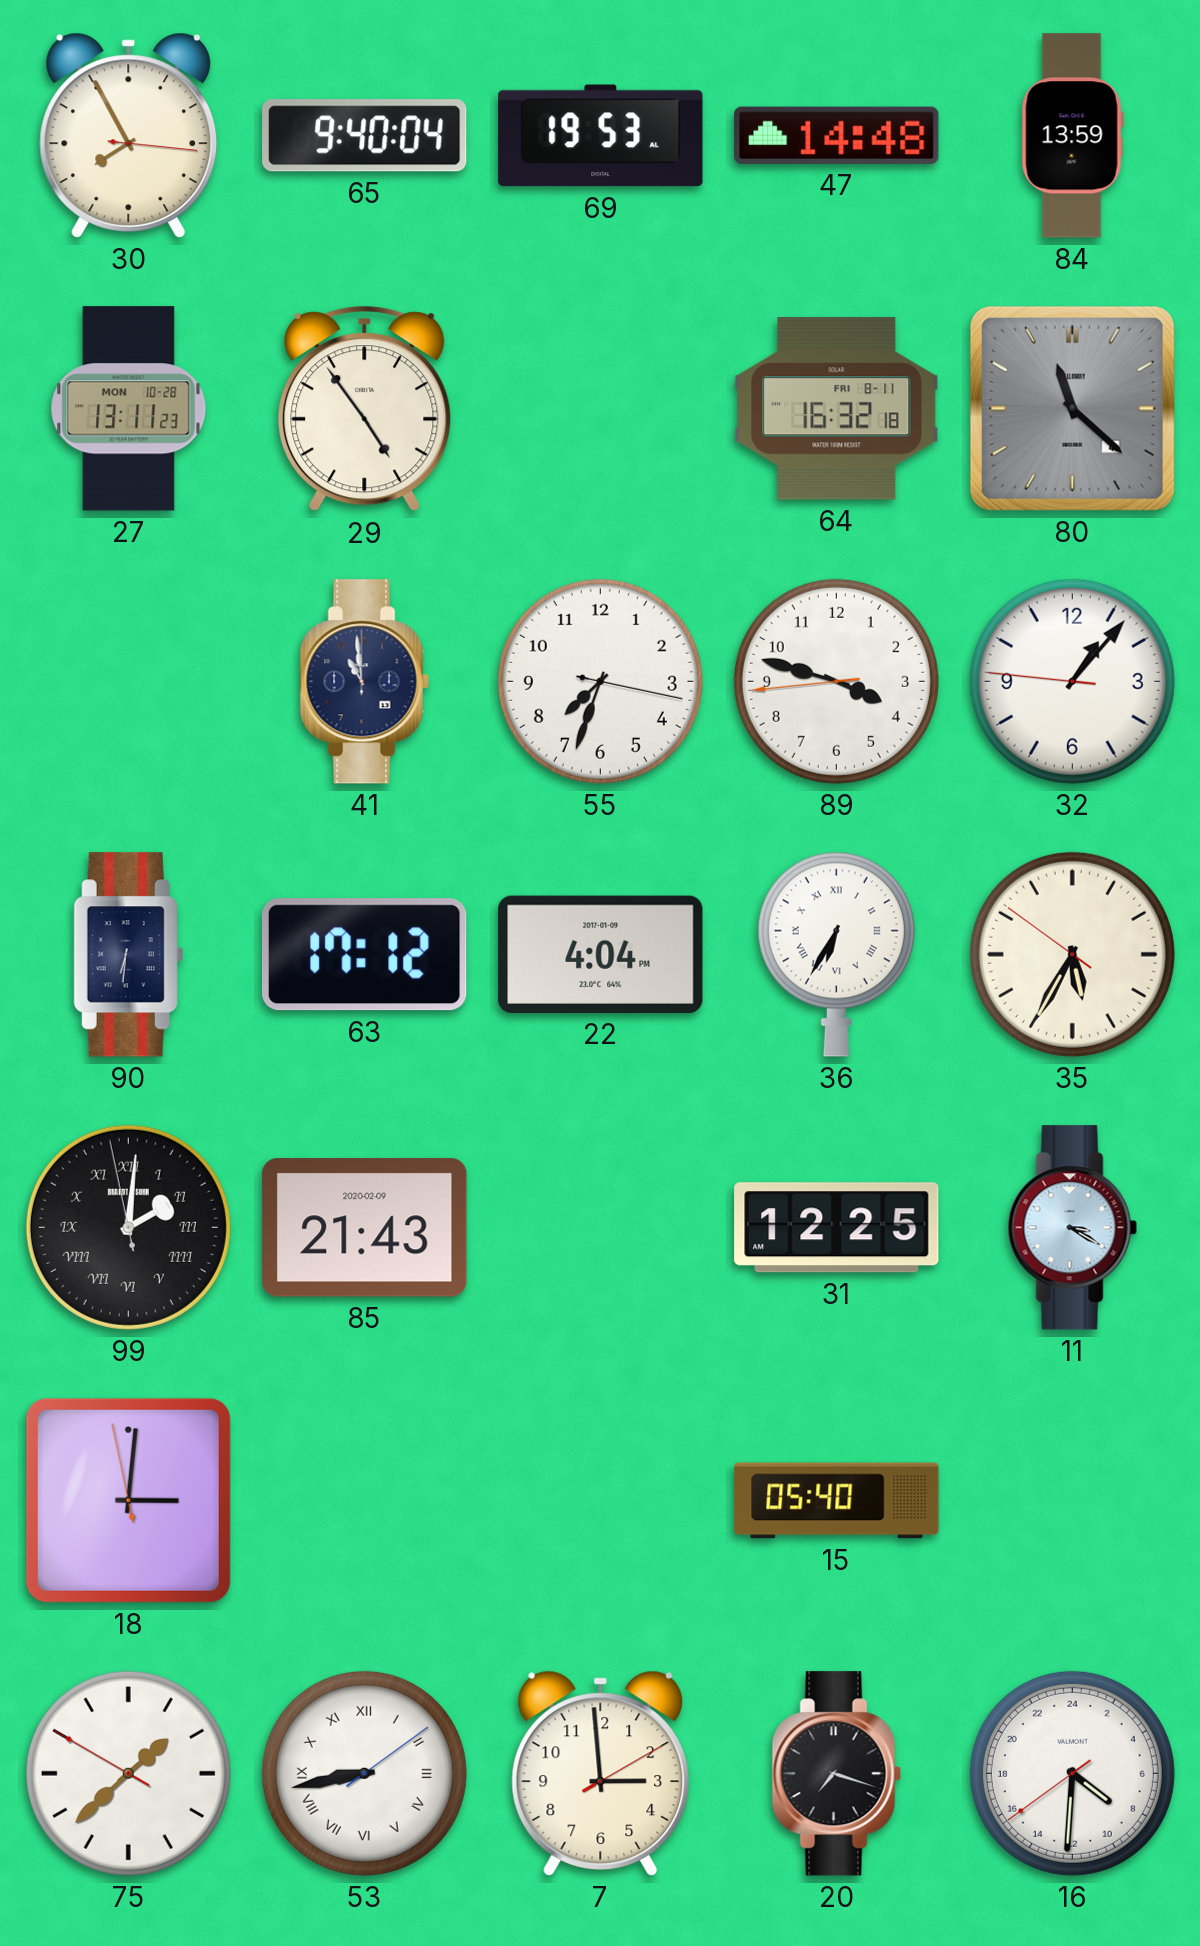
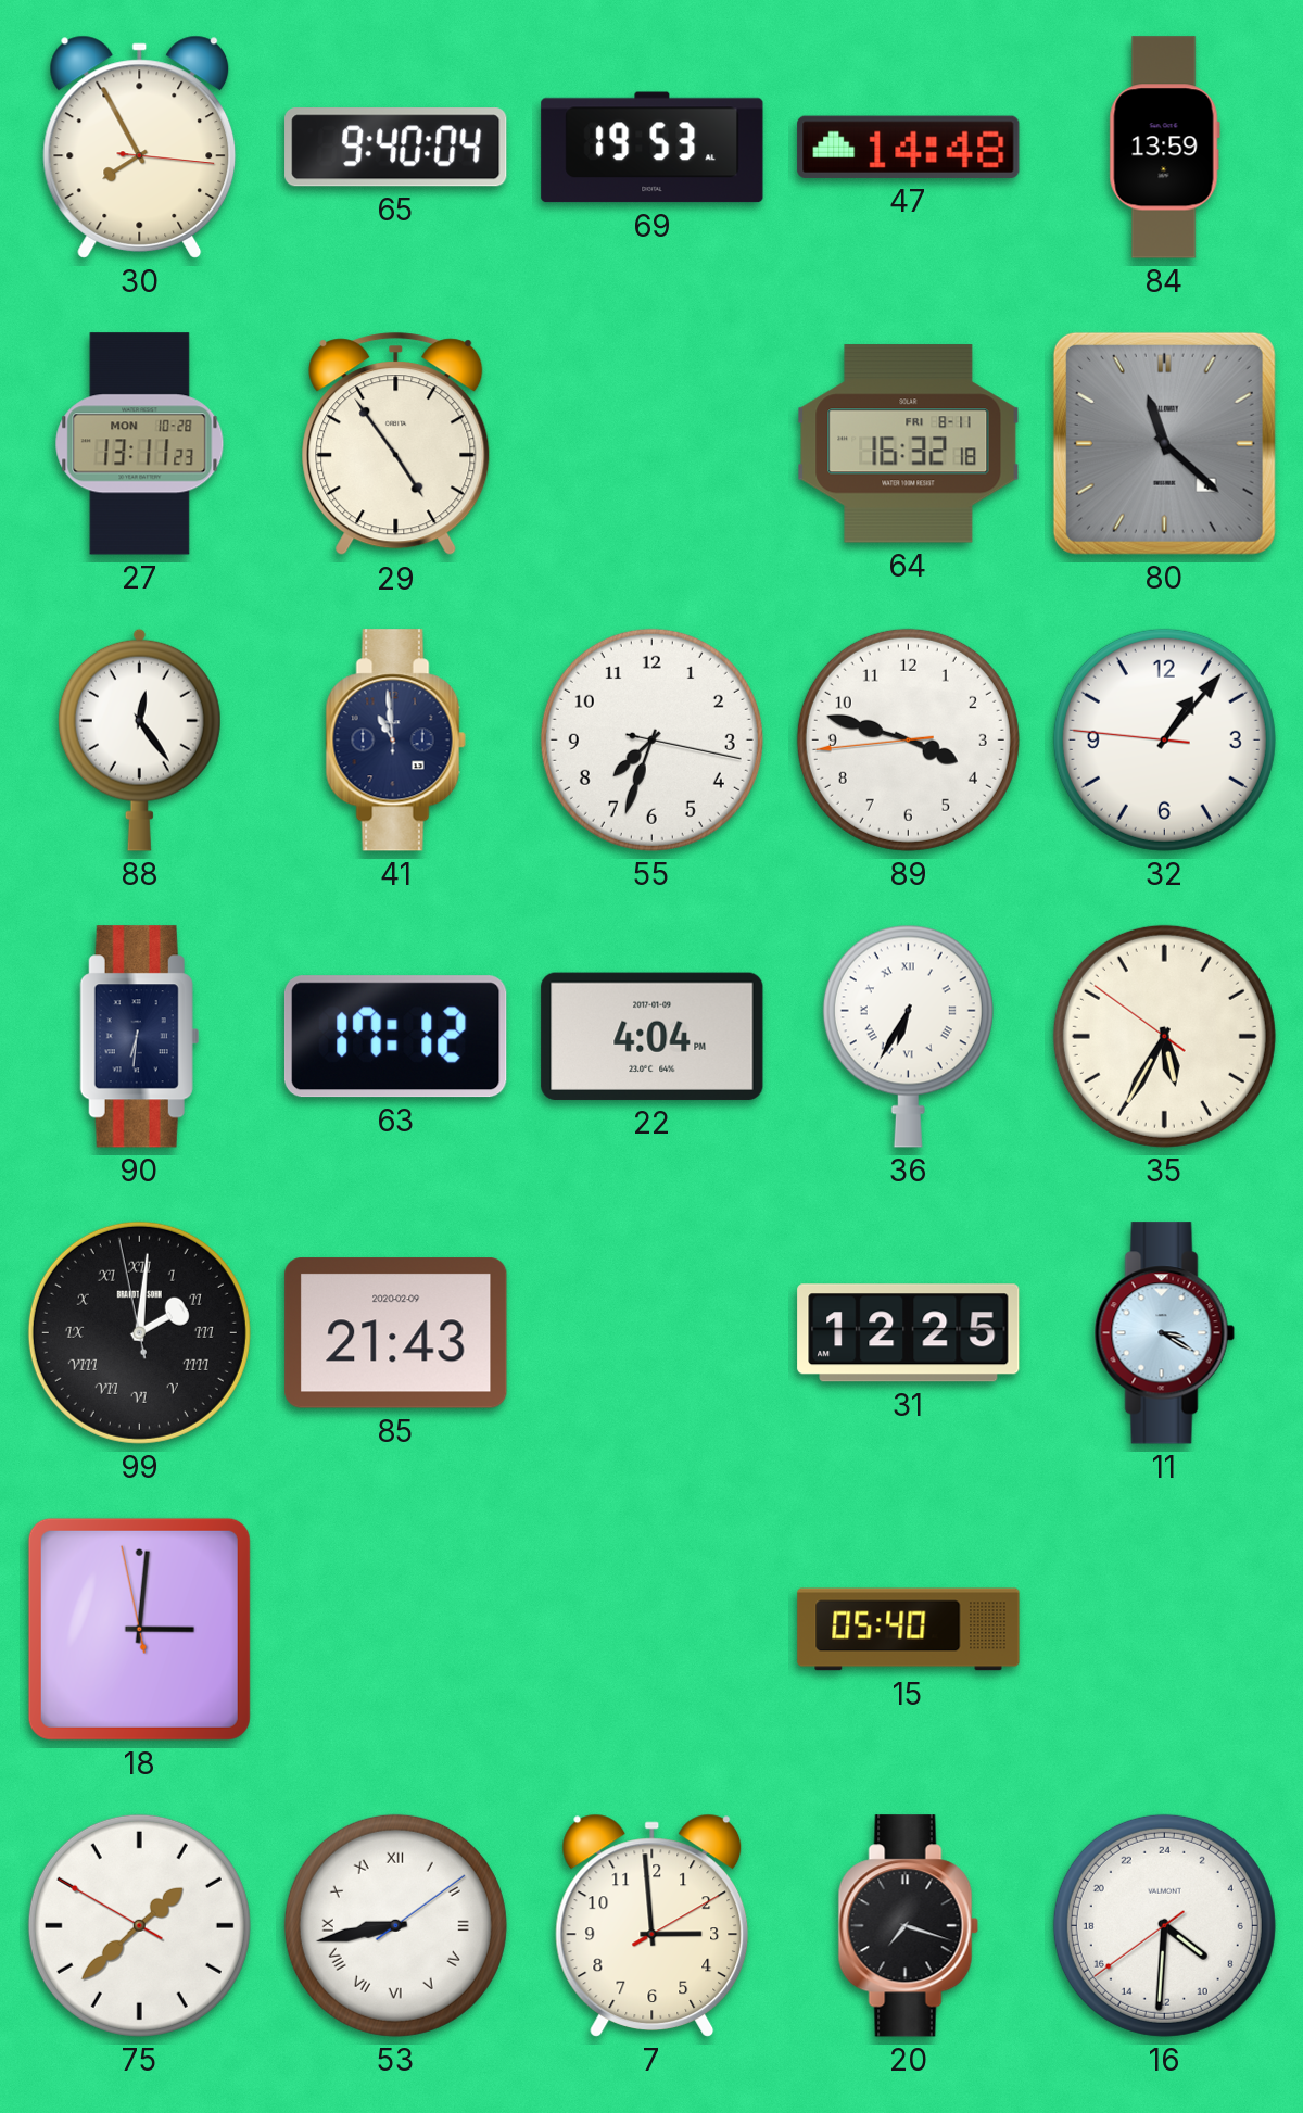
88: none -> 12:24 (139, 739)
